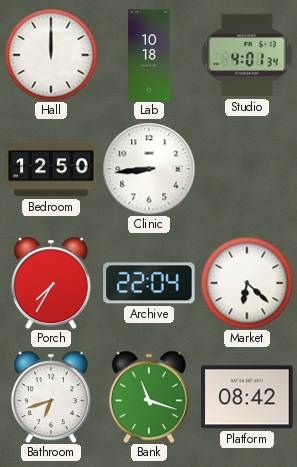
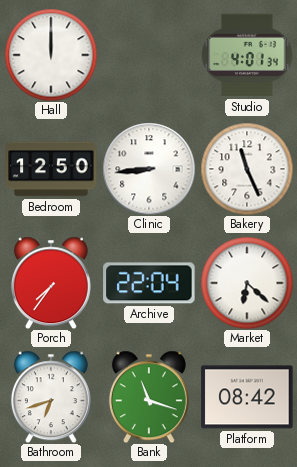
Lab: 10:18 -> none (149, 55)
Bakery: none -> 11:26 (247, 169)
Porch: 7:35 -> 7:36 (51, 283)
